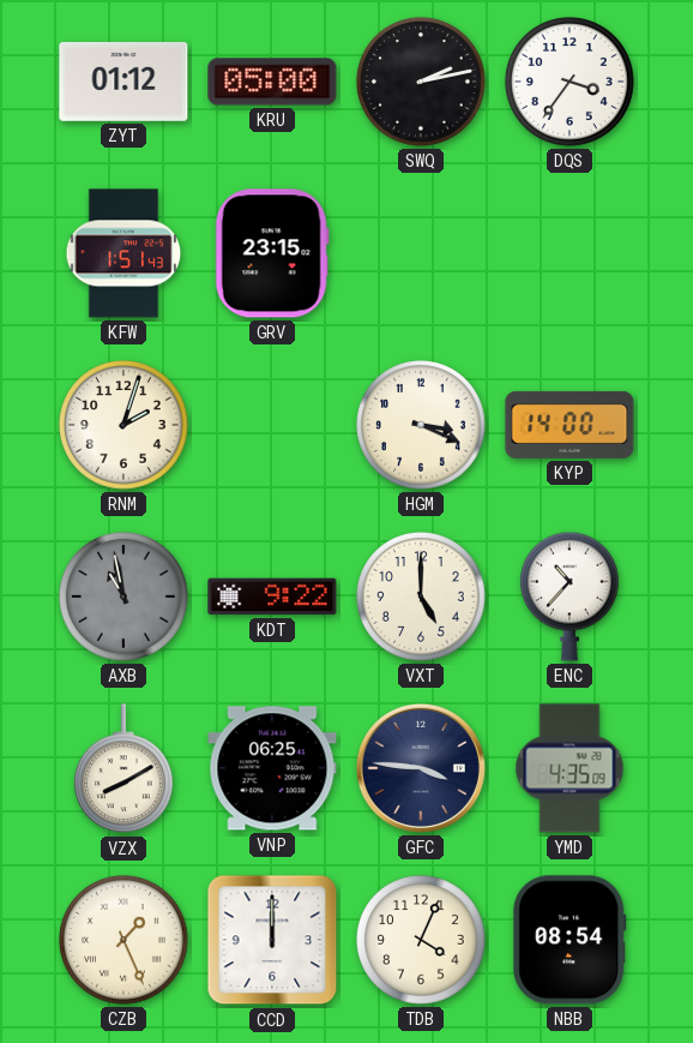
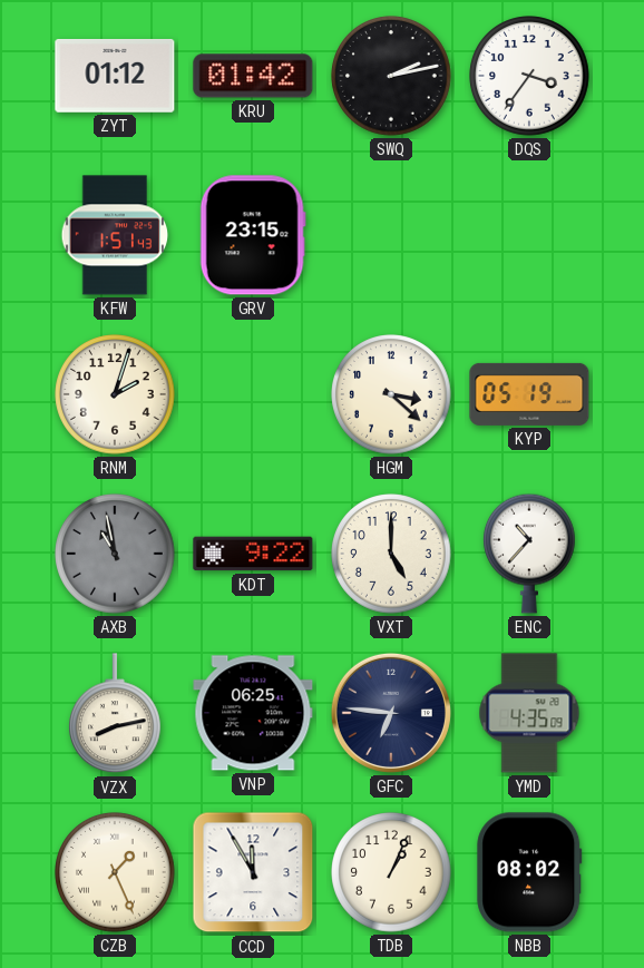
KRU: 05:00 -> 01:42 (253, 76)
HGM: 3:19 -> 3:22 (391, 394)
KYP: 14:00 -> 05:19 (529, 394)
VZX: 8:10 -> 8:13 (116, 714)
GFC: 3:46 -> 6:46 (391, 713)
CCD: 12:00 -> 11:55 (253, 872)
TDB: 4:04 -> 1:04 (391, 872)
NBB: 08:54 -> 08:02 (529, 872)
